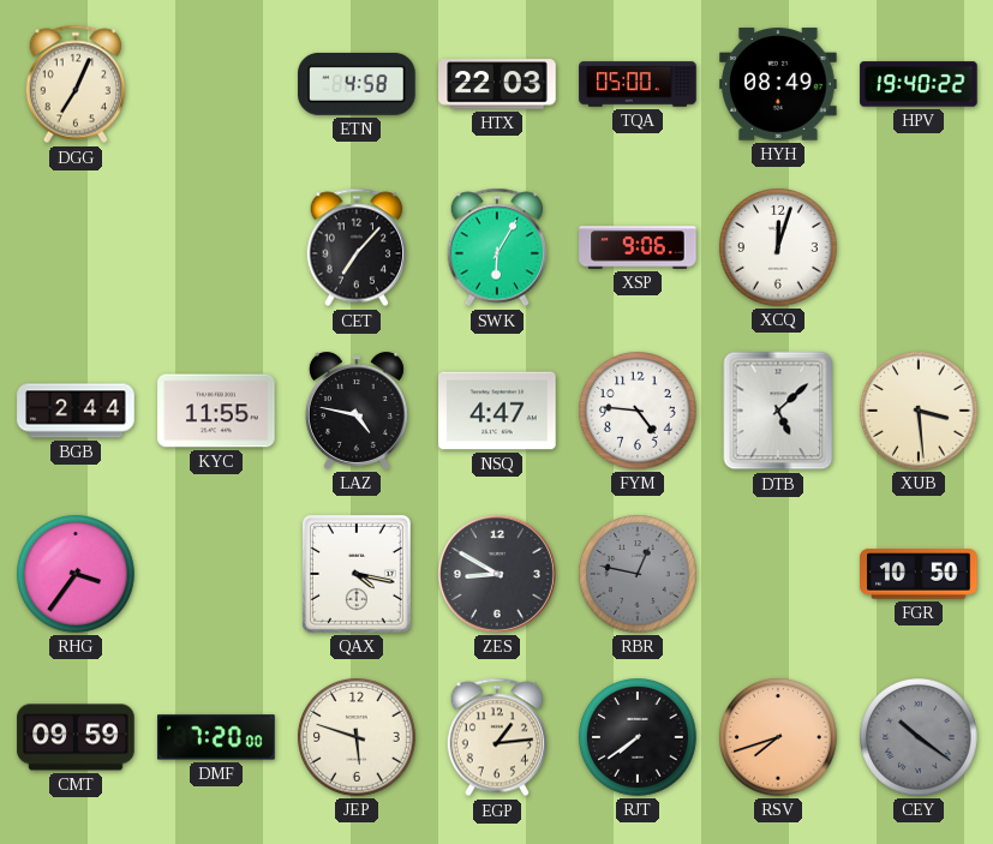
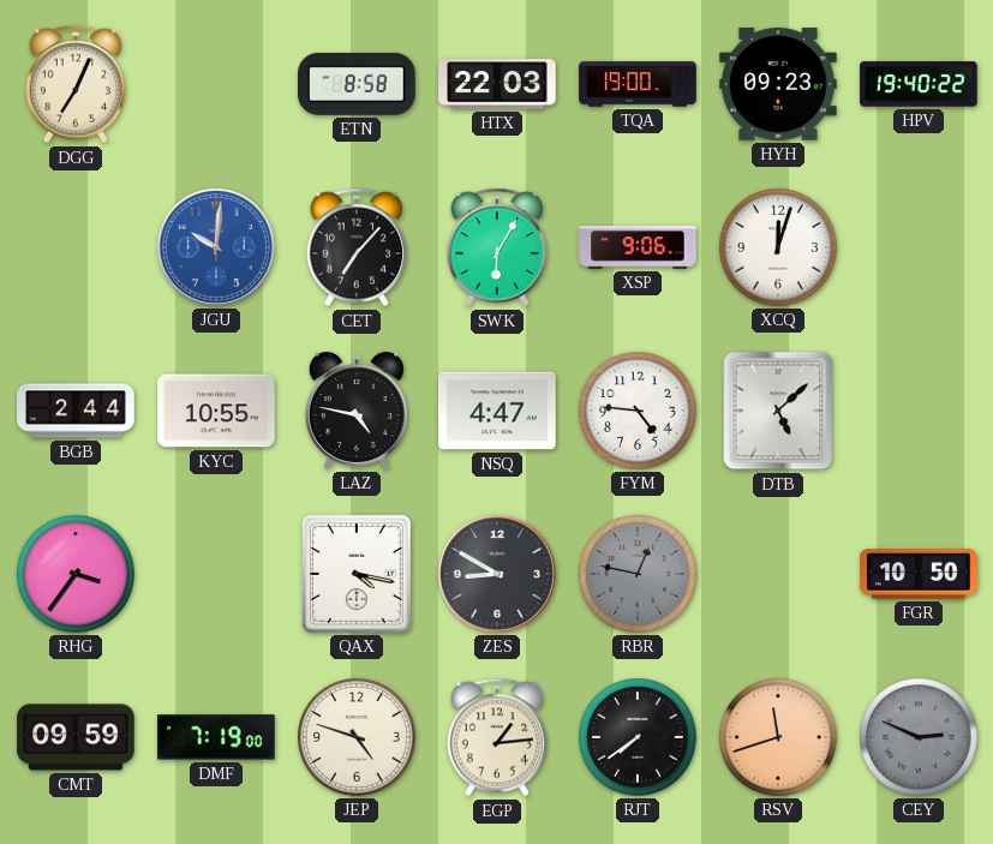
ETN: 4:58 -> 8:58 (357, 84)
TQA: 05:00 -> 19:00 (638, 84)
HYH: 08:49 -> 09:23 (778, 84)
JGU: none -> 10:01 (216, 247)
KYC: 11:55 -> 10:55 (216, 411)
XUB: 3:29 -> none (919, 411)
DMF: 7:20 -> 7:19 (216, 737)
JEP: 5:48 -> 4:48 (357, 737)
RSV: 7:42 -> 11:42 (778, 737)
CEY: 10:21 -> 2:49 (919, 737)
